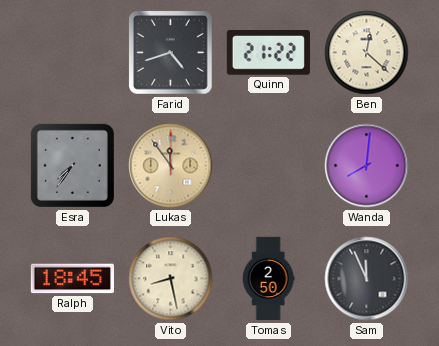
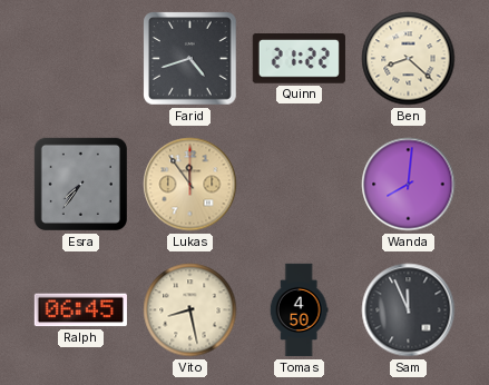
Ben: 12:22 -> 8:22 (409, 59)
Ralph: 18:45 -> 06:45 (80, 310)
Tomas: 2:50 -> 4:50 (299, 310)
